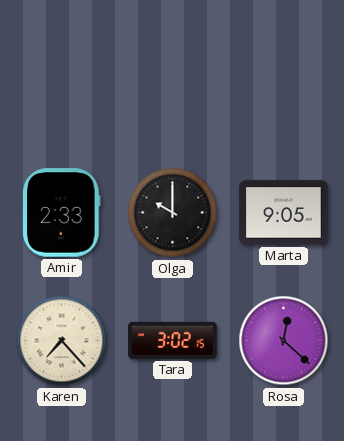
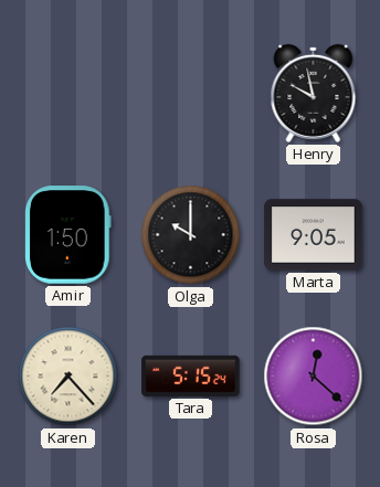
Henry: none -> 9:58 (314, 93)
Amir: 2:33 -> 1:50 (68, 235)
Tara: 3:02 -> 5:15 (191, 375)
